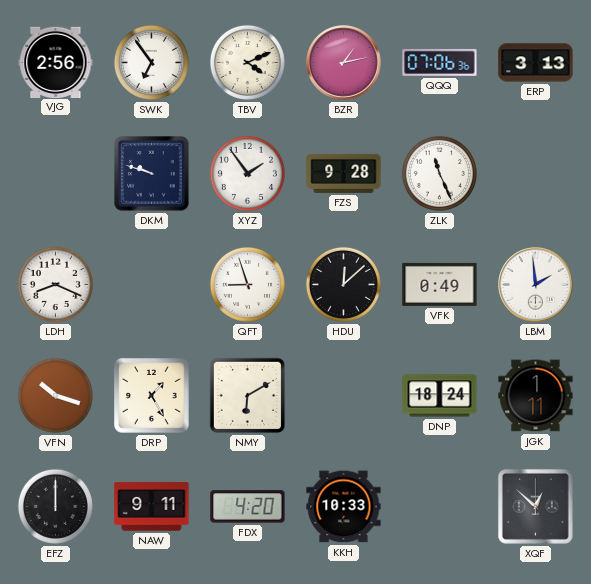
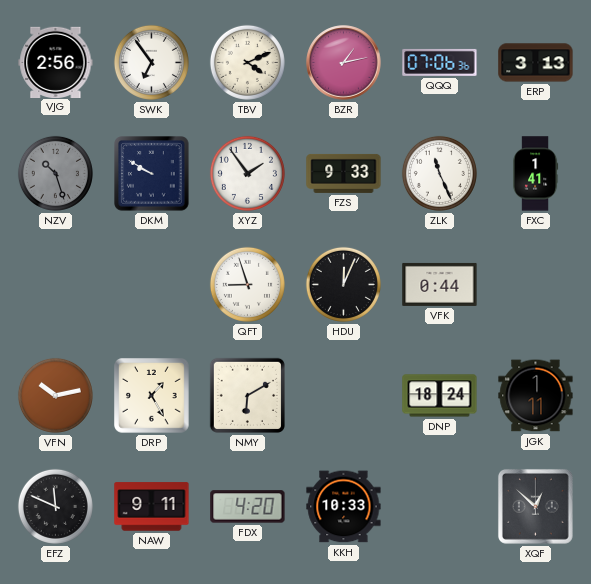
NZV: none -> 10:27 (55, 173)
DKM: 9:48 -> 9:50 (152, 174)
FZS: 9:28 -> 9:33 (344, 173)
FXC: none -> 1:41 (536, 174)
LDH: 8:19 -> none (55, 284)
HDU: 12:08 -> 12:04 (343, 284)
VFK: 0:49 -> 0:44 (440, 284)
LBM: 1:59 -> none (536, 285)
VFN: 10:18 -> 10:13 (55, 395)
EFZ: 12:00 -> 11:49 (55, 506)
